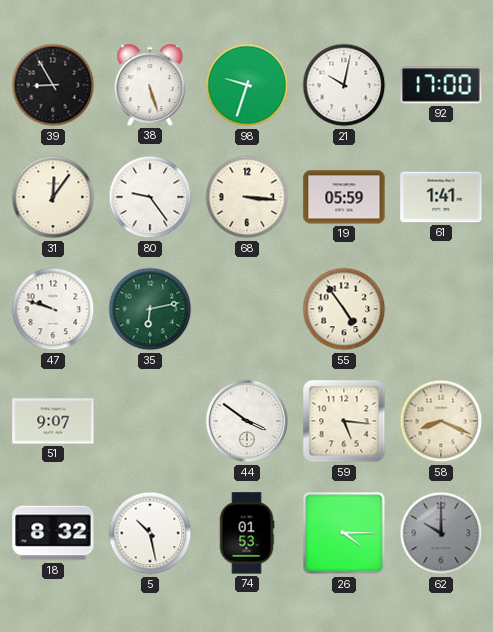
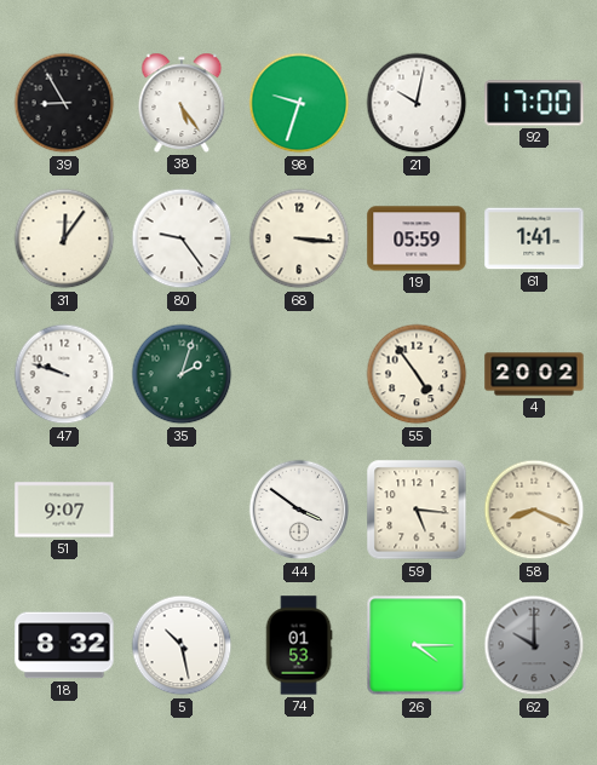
38: 5:27 -> 5:24 (182, 103)
35: 6:13 -> 2:03 (182, 374)
4: none -> 20:02 (534, 374)
